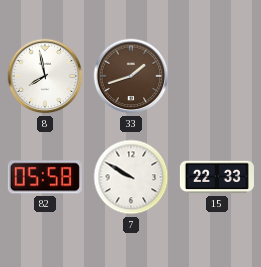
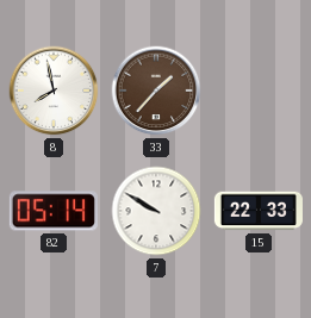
33: 1:42 -> 1:37 (156, 91)
82: 05:58 -> 05:14 (54, 211)
